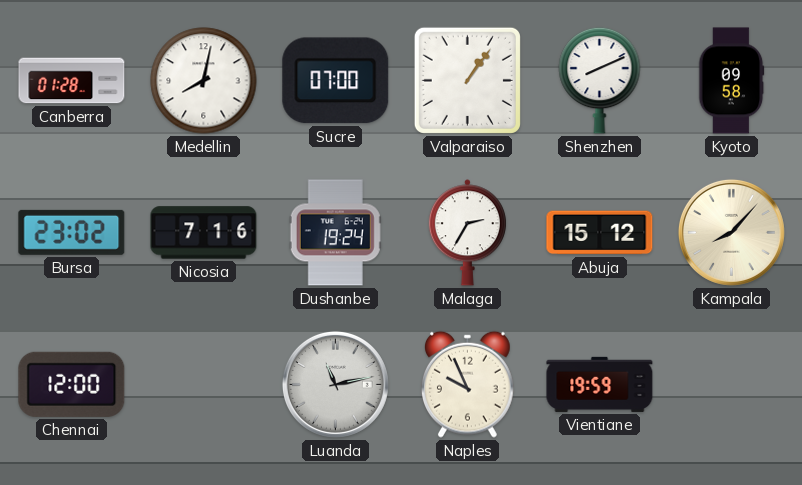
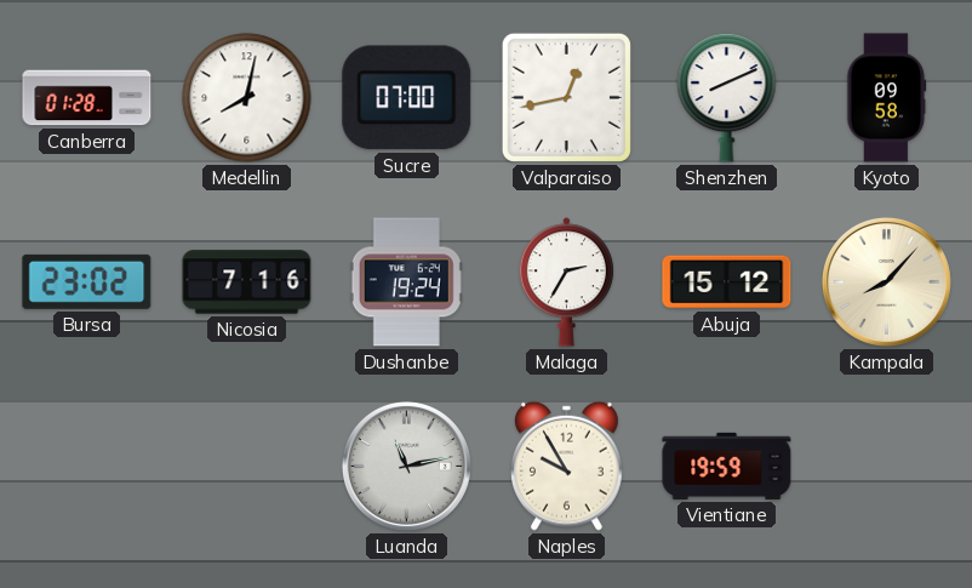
Valparaiso: 1:06 -> 12:43 (566, 97)
Chennai: 12:00 -> none (72, 384)
Naples: 9:56 -> 9:55 (566, 466)
